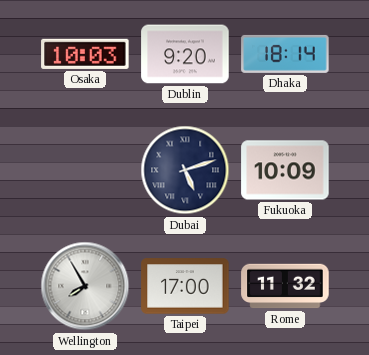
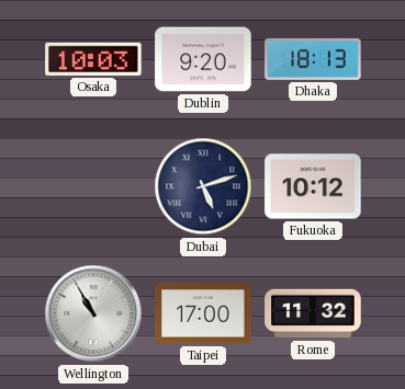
Dhaka: 18:14 -> 18:13 (313, 59)
Fukuoka: 10:09 -> 10:12 (313, 186)
Wellington: 7:55 -> 10:55 (93, 313)
